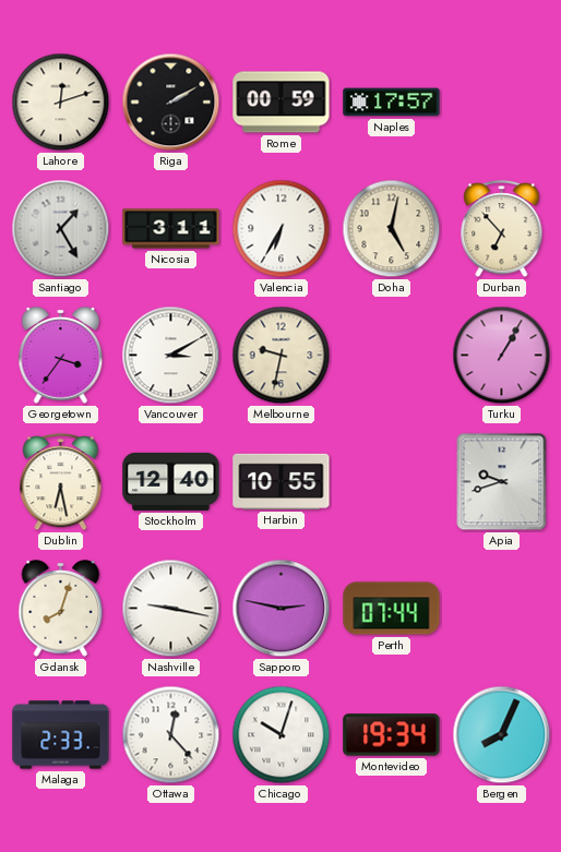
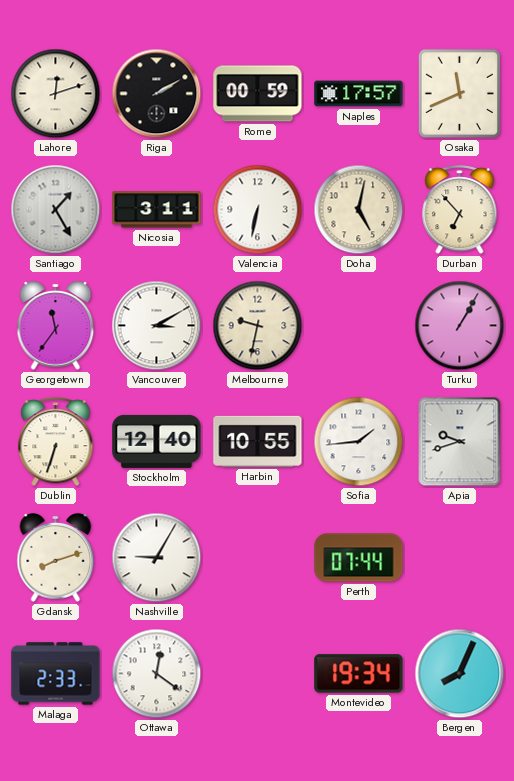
Osaka: none -> 11:41 (459, 93)
Valencia: 6:35 -> 6:32 (258, 210)
Georgetown: 3:36 -> 11:36 (56, 326)
Dublin: 6:28 -> 6:33 (56, 442)
Sofia: none -> 1:44 (359, 442)
Gdansk: 8:03 -> 8:12 (56, 558)
Nashville: 9:17 -> 9:05 (157, 558)
Sapporo: 2:47 -> none (282, 609)
Ottawa: 12:23 -> 12:21 (157, 674)
Chicago: 10:03 -> none (282, 735)
